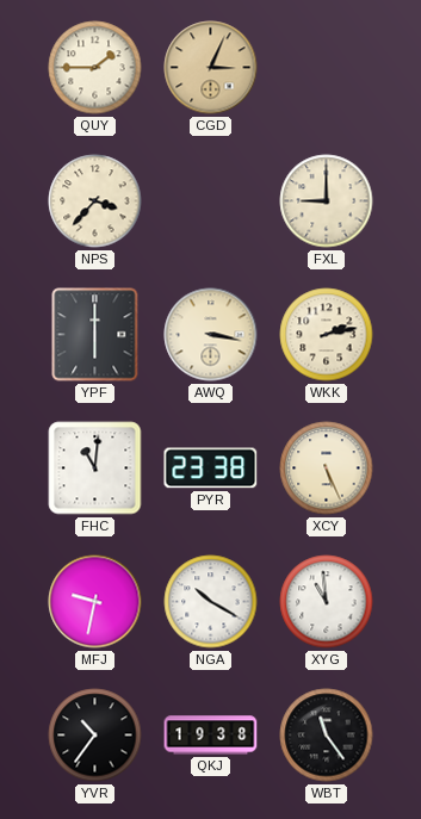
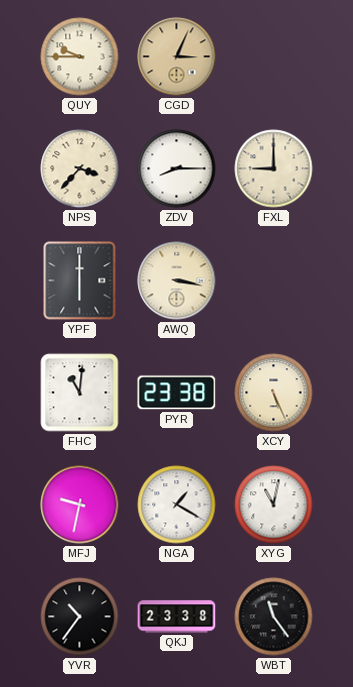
QUY: 1:45 -> 9:45 (80, 57)
ZDV: none -> 8:15 (177, 169)
WKK: 2:13 -> none (327, 335)
NGA: 10:20 -> 1:20 (177, 505)
XYG: 10:59 -> 11:02 (274, 505)
QKJ: 19:38 -> 23:38 (177, 617)
